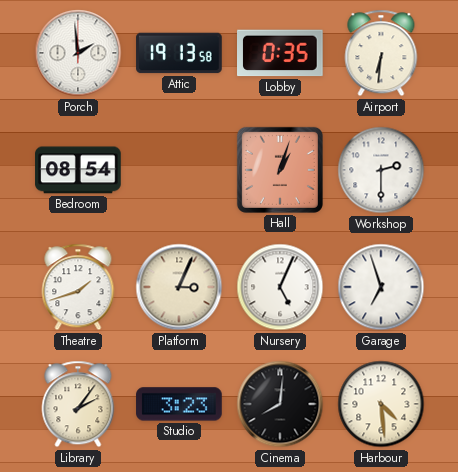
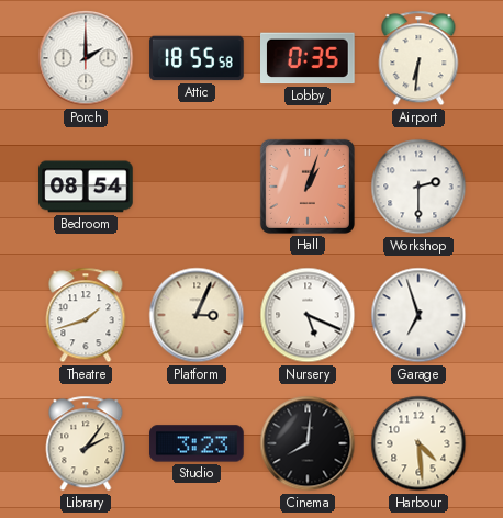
Porch: 1:59 -> 2:00 (86, 58)
Attic: 19:13 -> 18:55 (197, 58)
Nursery: 5:04 -> 5:19 (308, 315)
